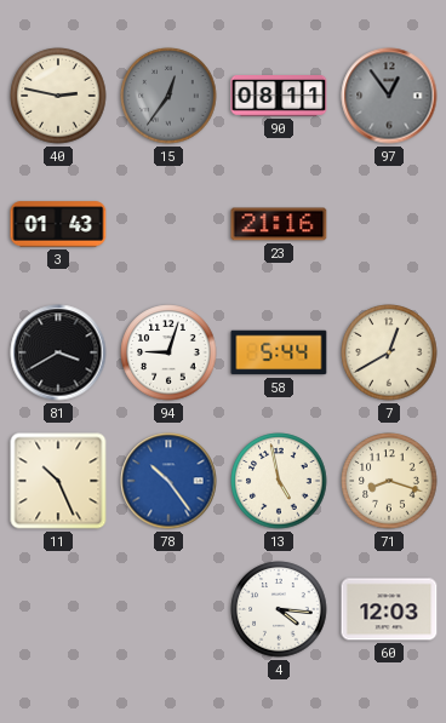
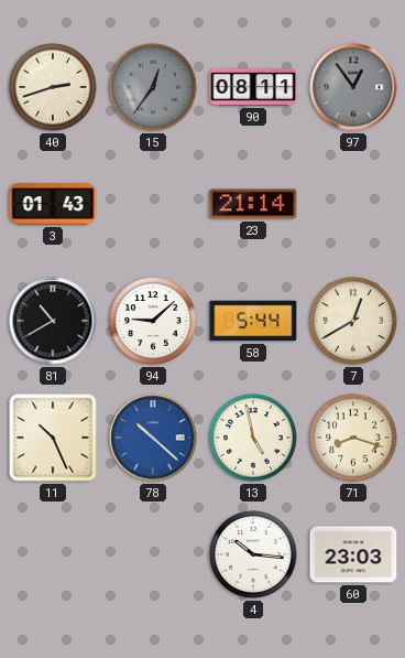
40: 2:47 -> 2:42 (53, 87)
23: 21:16 -> 21:14 (253, 204)
81: 3:40 -> 10:40 (53, 321)
94: 9:03 -> 9:08 (153, 321)
78: 10:24 -> 10:22 (153, 438)
4: 4:16 -> 10:16 (253, 554)
60: 12:03 -> 23:03 (353, 554)
